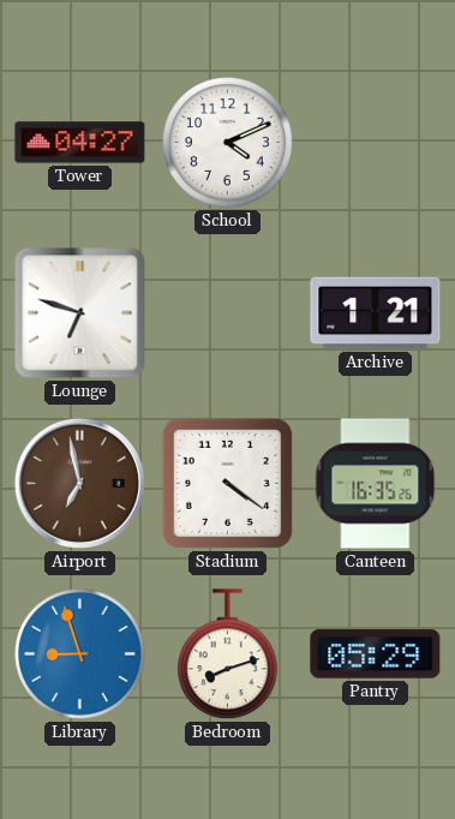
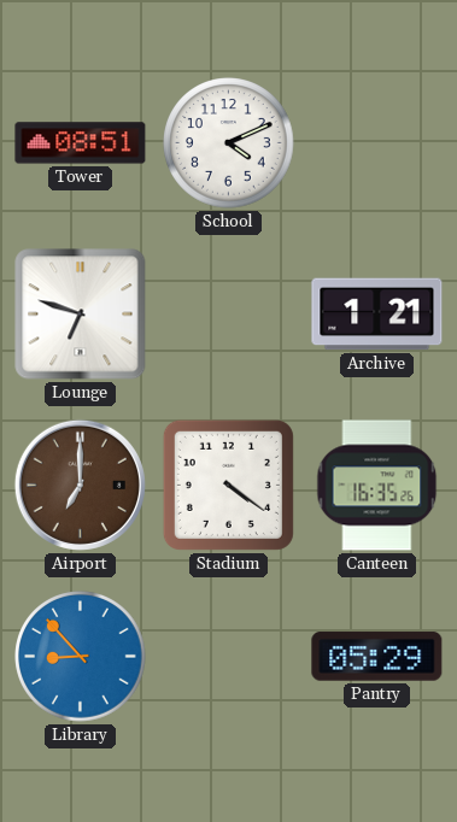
Tower: 04:27 -> 08:51 (81, 143)
Airport: 6:58 -> 7:00 (80, 485)
Library: 8:57 -> 8:53 (81, 657)
Bedroom: 8:12 -> none (228, 654)
